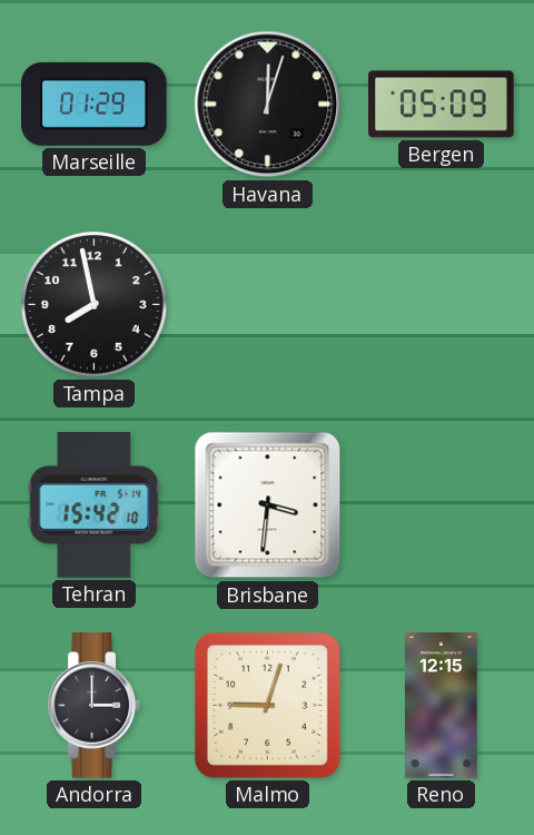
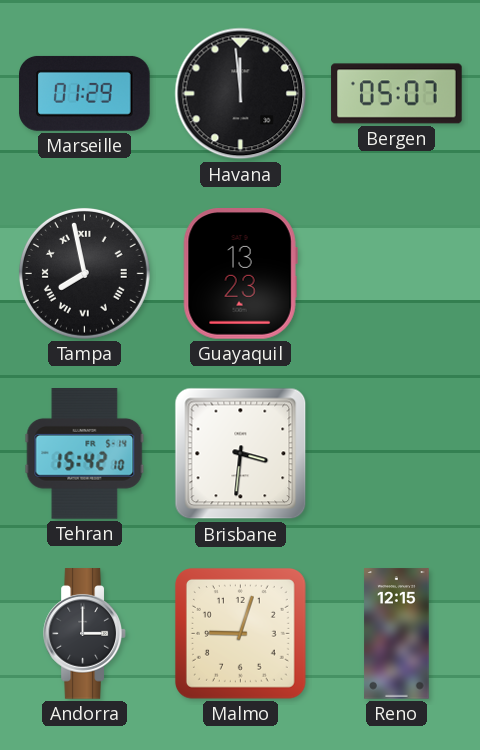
Havana: 12:03 -> 11:59 (241, 94)
Bergen: 05:09 -> 05:07 (397, 94)
Tampa numerals: Arabic -> Roman (84, 273)
Guayaquil: none -> 13:23 (240, 274)
